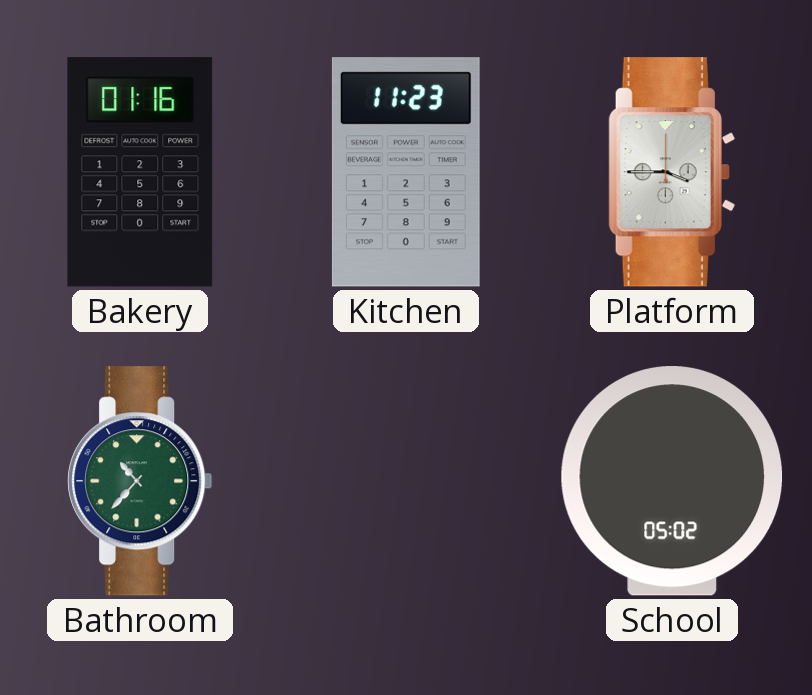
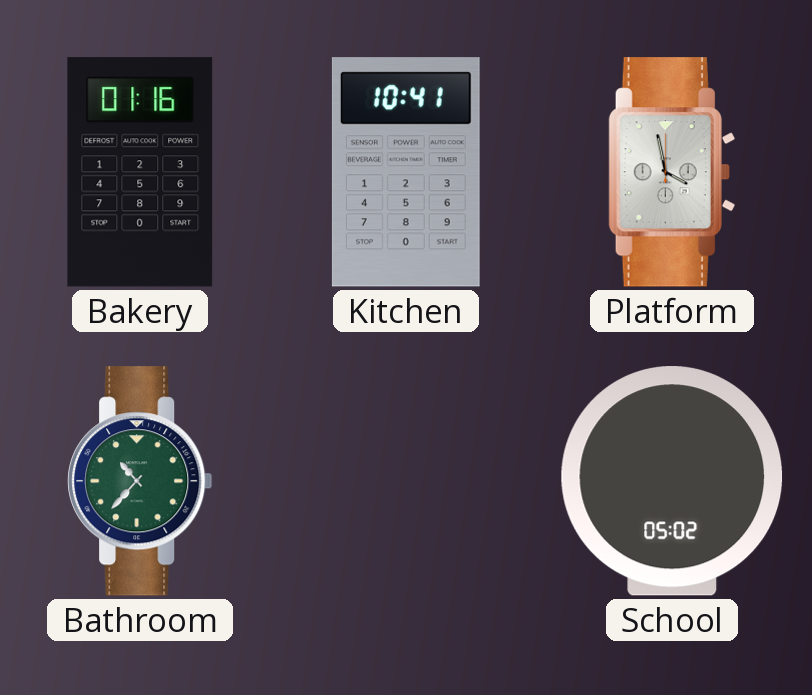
Kitchen: 11:23 -> 10:41 (406, 172)
Platform: 3:45 -> 3:58 (672, 172)
